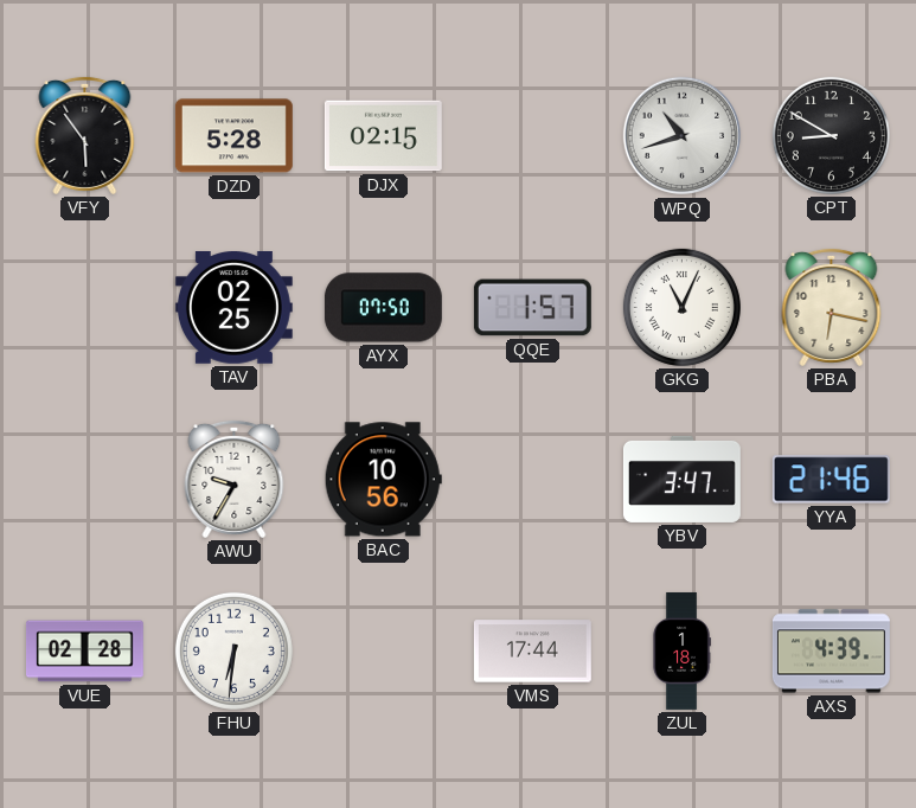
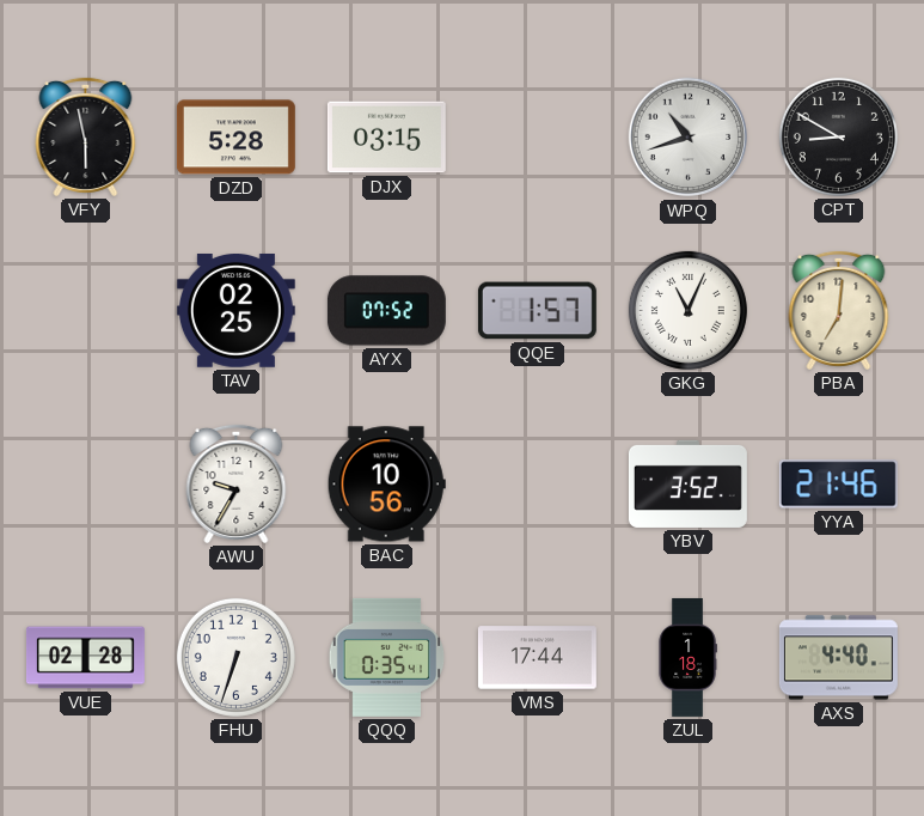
VFY: 5:54 -> 5:58 (86, 136)
DJX: 02:15 -> 03:15 (386, 138)
AYX: 07:50 -> 07:52 (386, 311)
PBA: 6:17 -> 7:01 (839, 310)
YBV: 3:47 -> 3:52 (687, 483)
FHU: 6:31 -> 6:33 (235, 657)
QQQ: none -> 0:35 (387, 657)
AXS: 4:39 -> 4:40 (838, 658)
